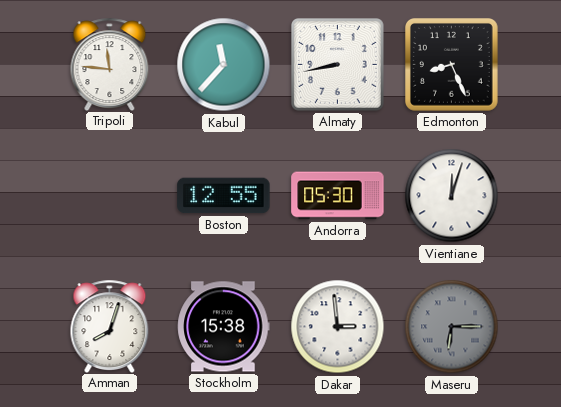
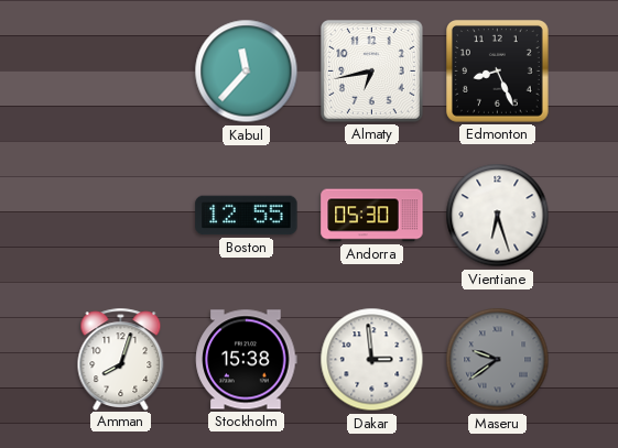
Tripoli: 11:46 -> none (110, 64)
Almaty: 8:43 -> 6:43 (372, 72)
Vientiane: 12:03 -> 6:27 (498, 216)
Maseru: 6:15 -> 9:39 (498, 360)
